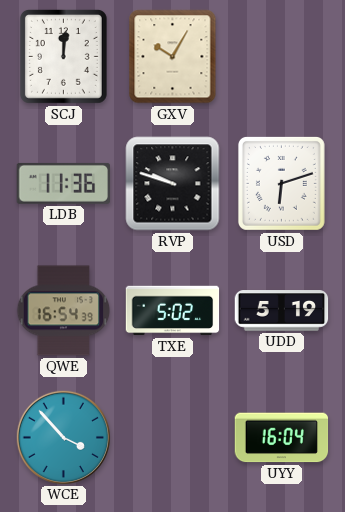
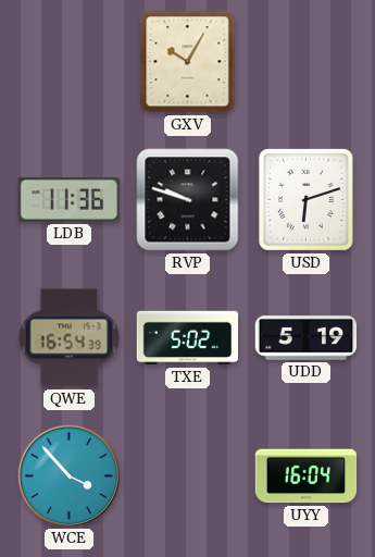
SCJ: 12:01 -> none (63, 56)
